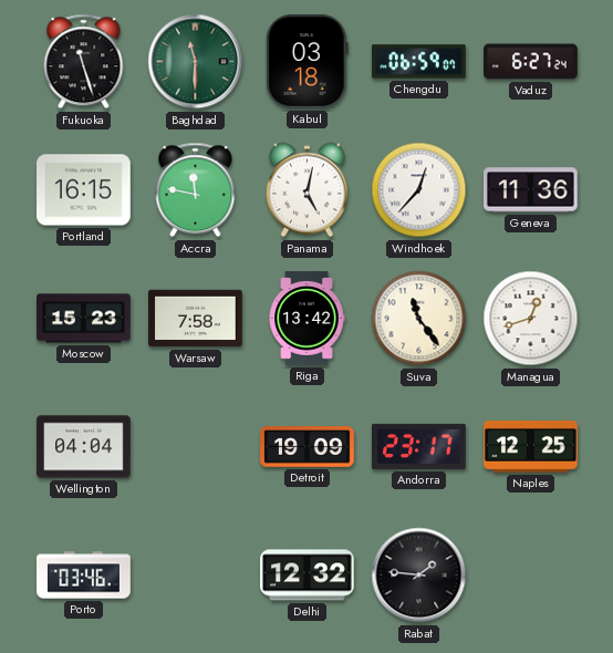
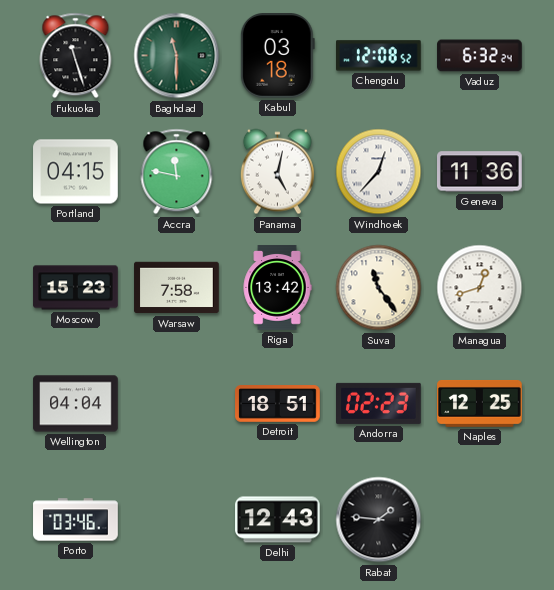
Chengdu: 06:59 -> 12:08 (379, 56)
Vaduz: 6:27 -> 6:32 (480, 56)
Portland: 16:15 -> 04:15 (76, 172)
Detroit: 19:09 -> 18:51 (278, 404)
Andorra: 23:17 -> 02:23 (379, 403)
Delhi: 12:32 -> 12:43 (278, 520)
